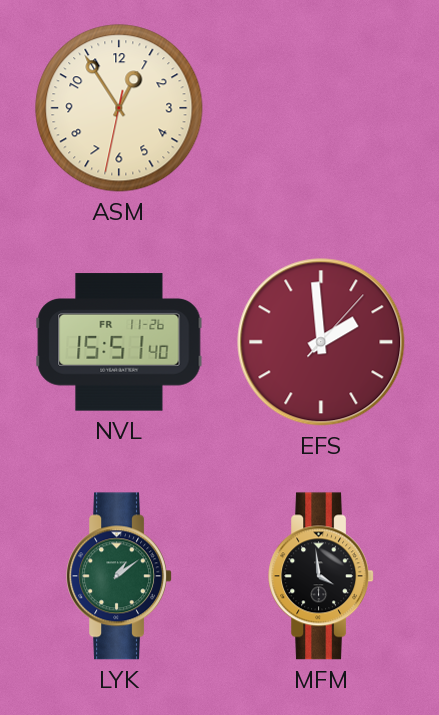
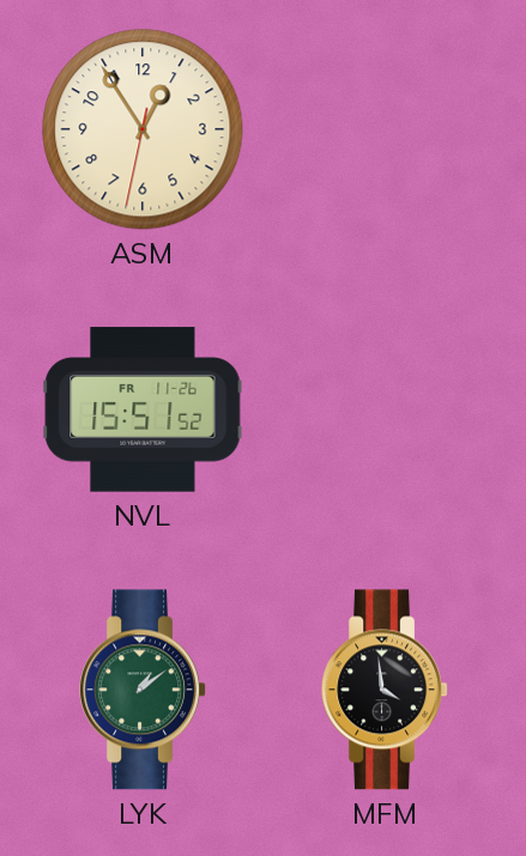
NVL: 15:51:40 -> 15:51:52 (143, 409)
EFS: 1:59 -> none (321, 342)
